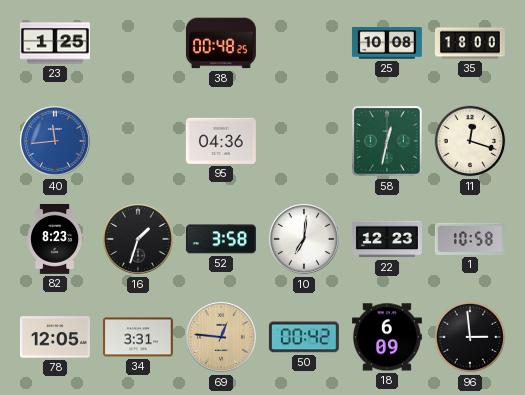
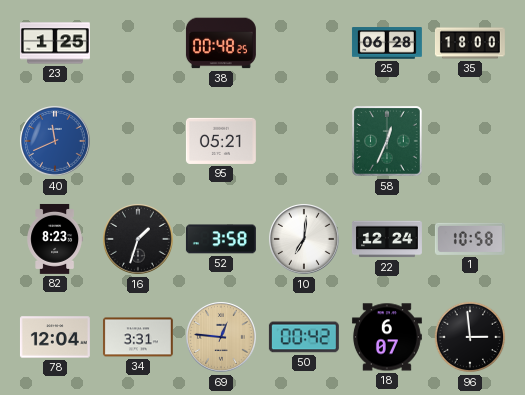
25: 10:08 -> 06:28 (387, 43)
40: 11:44 -> 11:41 (56, 142)
95: 04:36 -> 05:21 (221, 141)
58: 12:32 -> 12:34 (388, 142)
11: 12:18 -> none (470, 141)
22: 12:23 -> 12:24 (387, 239)
78: 12:05 -> 12:04 (55, 337)
18: 6:09 -> 6:07 (387, 337)
